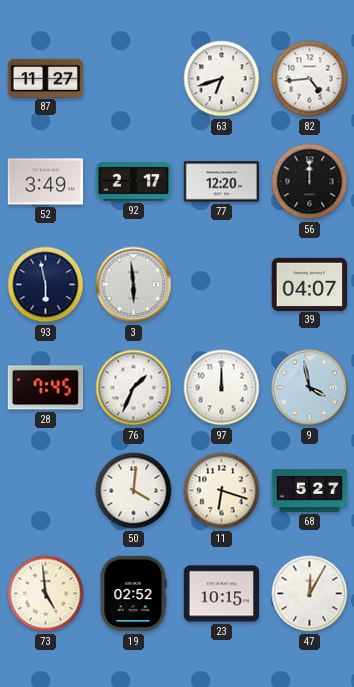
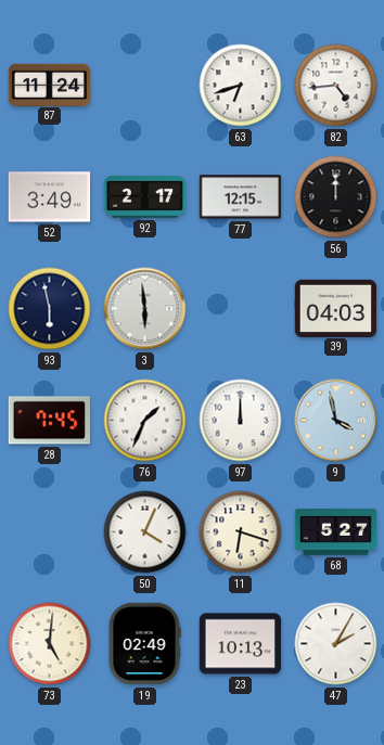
87: 11:27 -> 11:24 (50, 85)
77: 12:20 -> 12:15 (241, 197)
39: 04:07 -> 04:03 (336, 308)
50: 4:01 -> 4:04 (145, 532)
73: 4:59 -> 5:01 (50, 644)
19: 02:52 -> 02:49 (144, 644)
23: 10:15 -> 10:13 (241, 644)
47: 12:05 -> 2:05 (336, 644)
